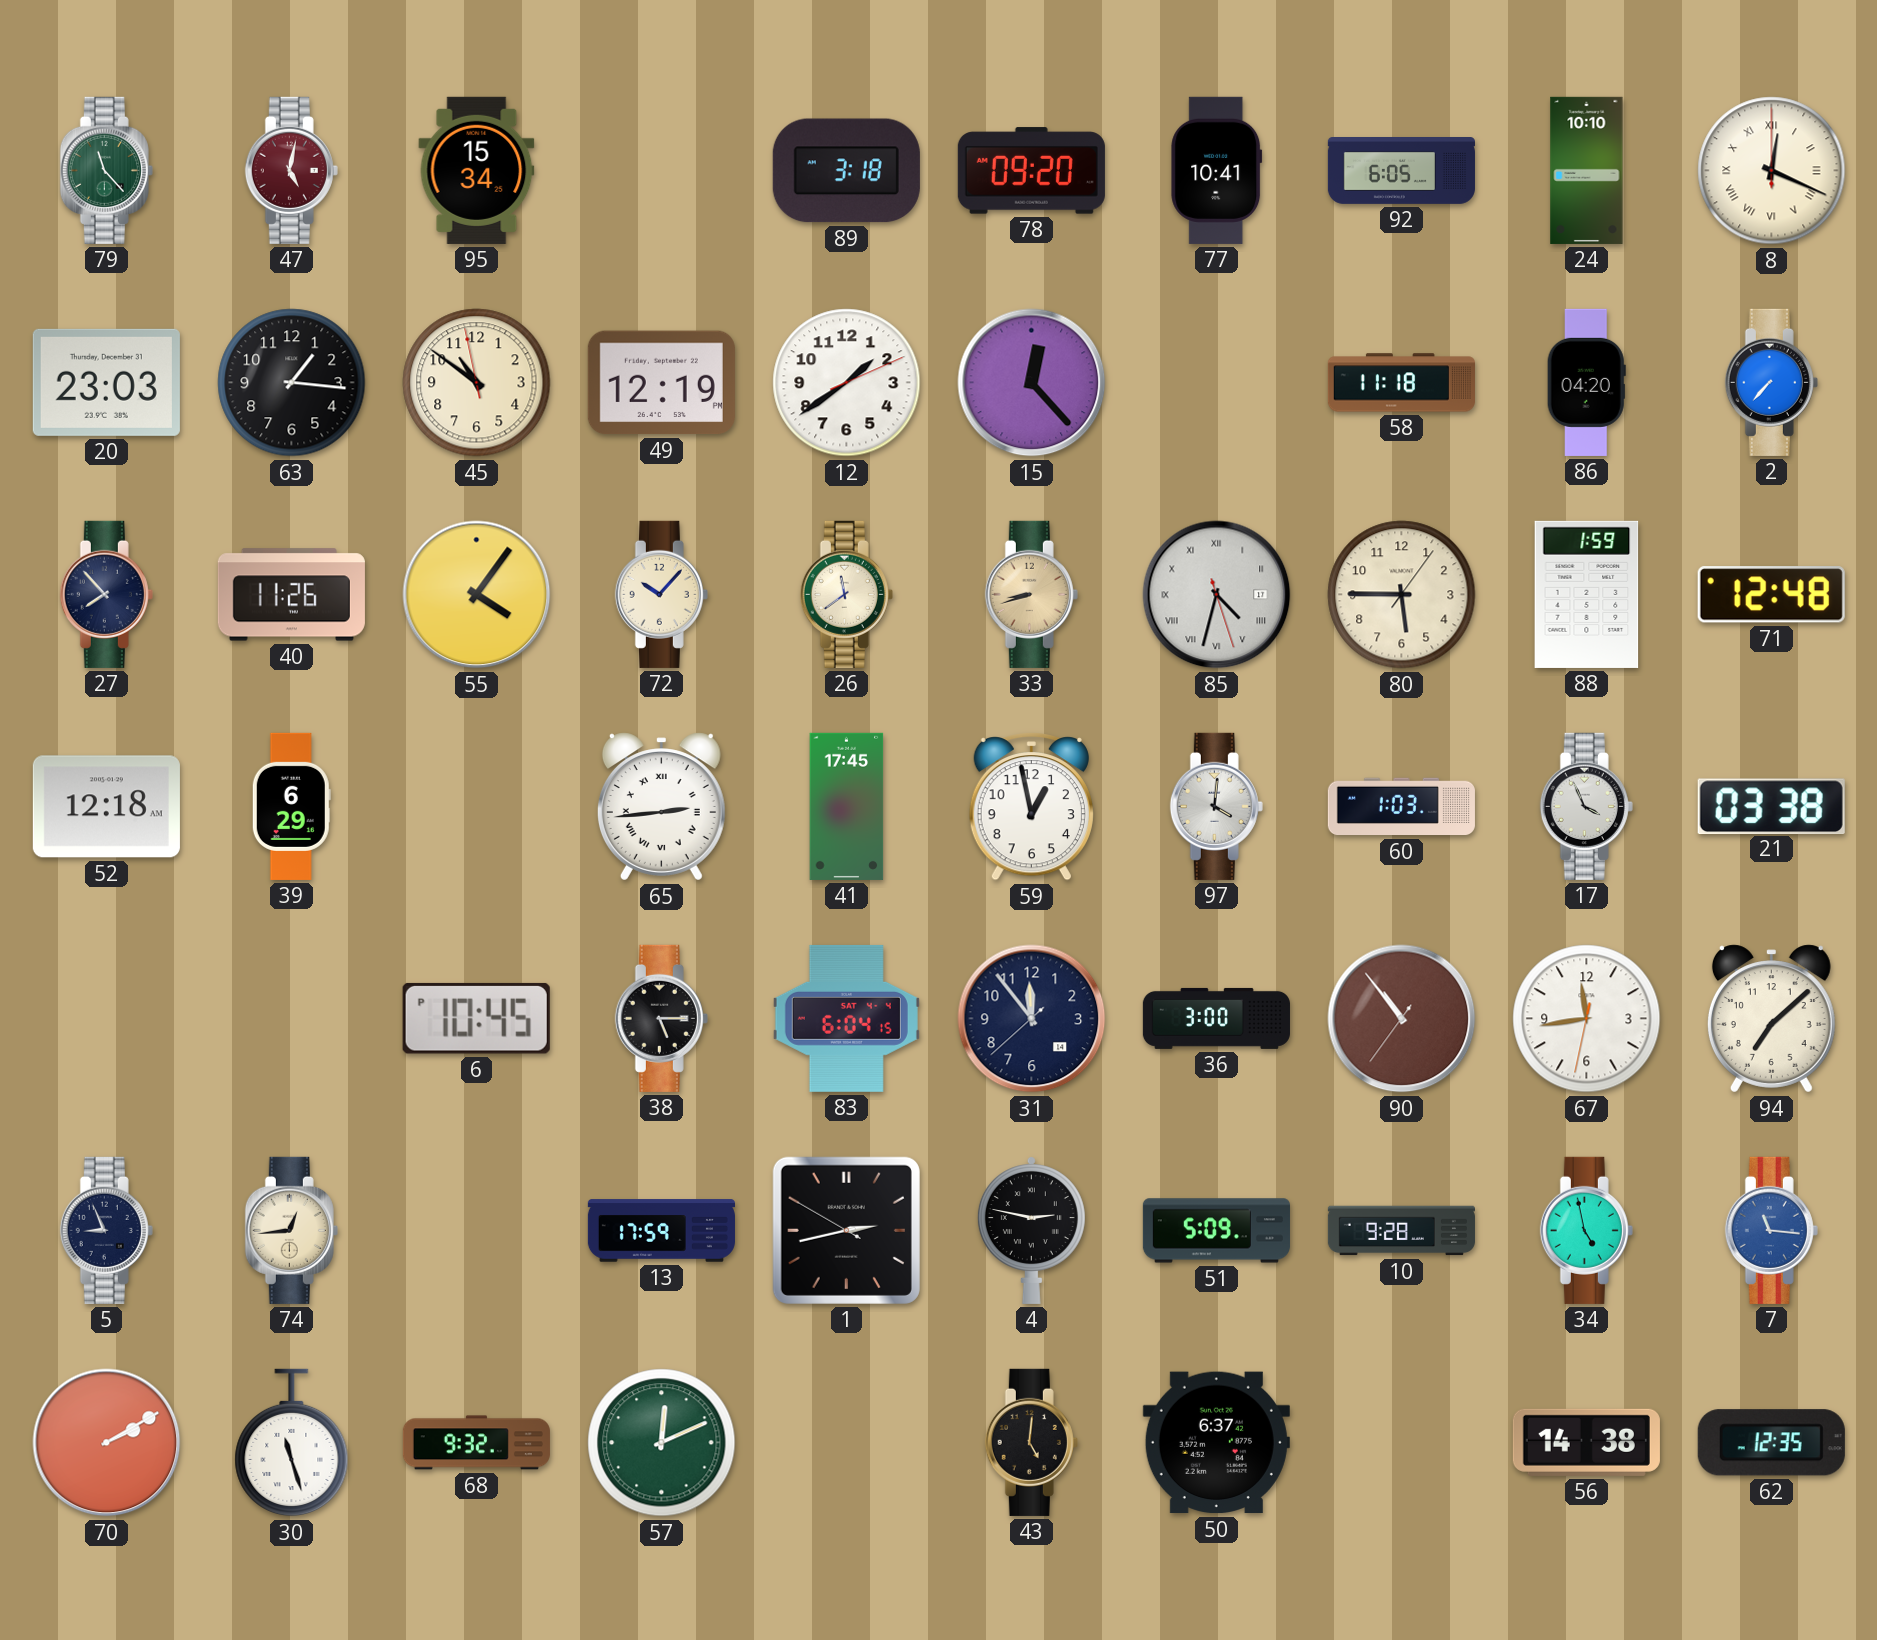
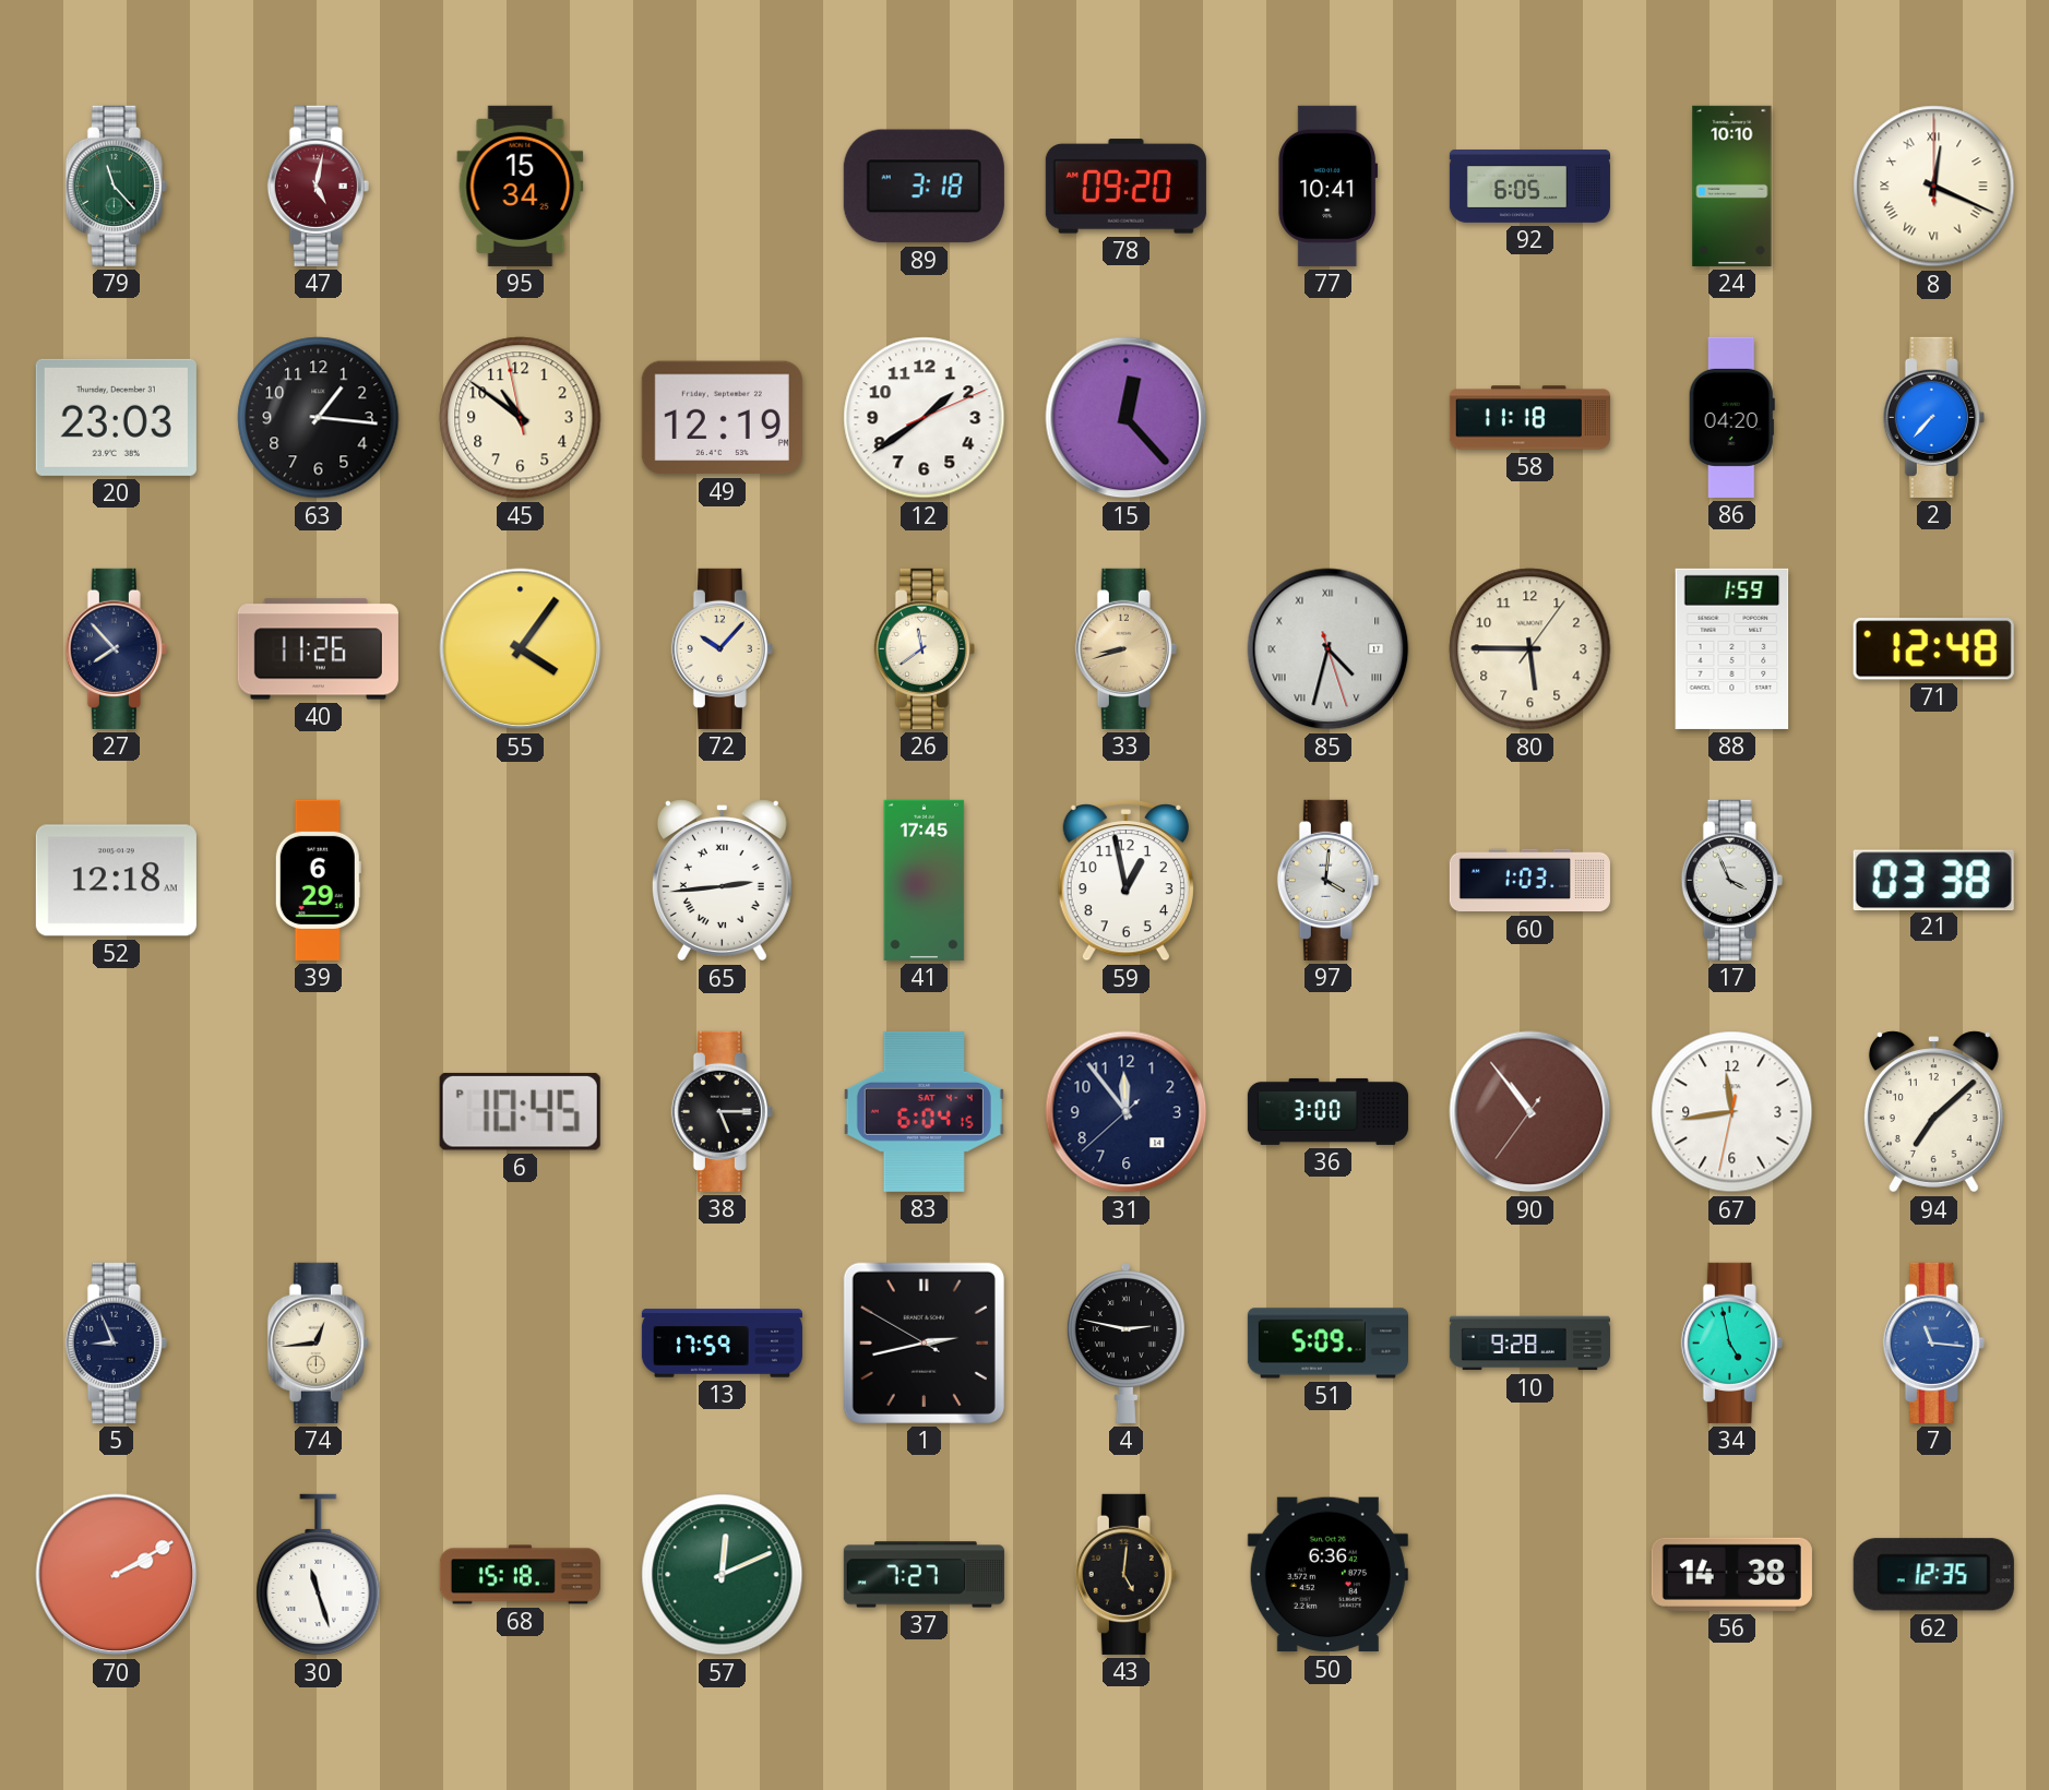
68: 9:32 -> 15:18 (520, 1575)
37: none -> 7:27 (924, 1575)
50: 6:37 -> 6:36 (1327, 1575)
